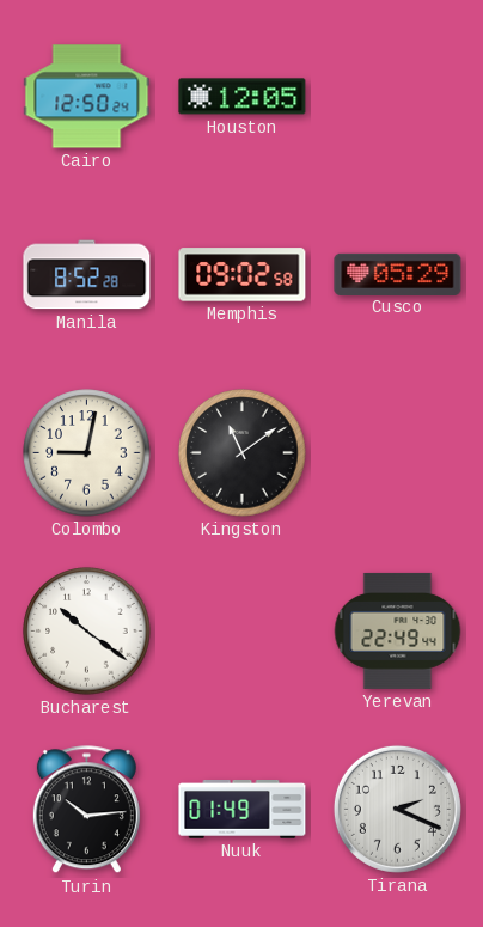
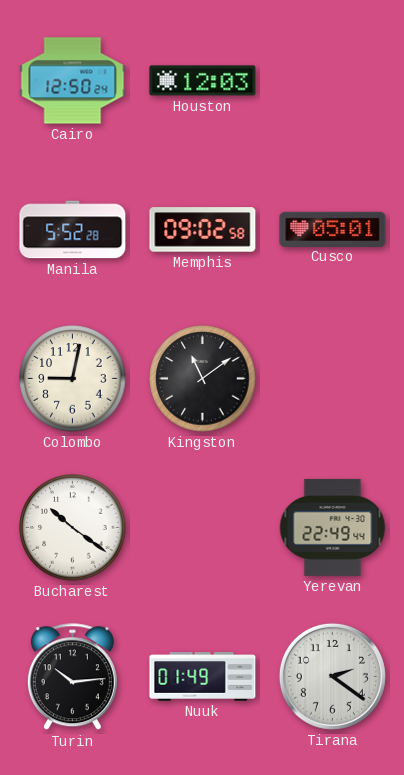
Houston: 12:05 -> 12:03 (203, 81)
Manila: 8:52 -> 5:52 (73, 230)
Cusco: 05:29 -> 05:01 (333, 229)
Tirana: 2:19 -> 2:21 (332, 676)
